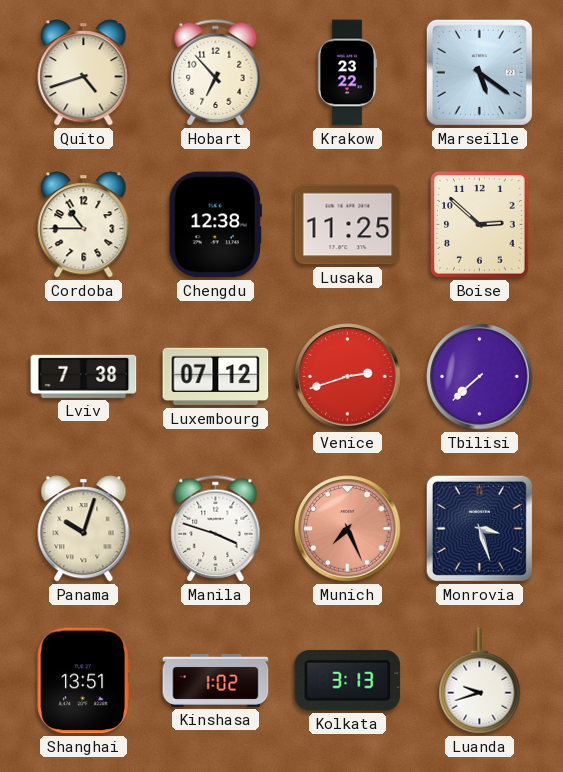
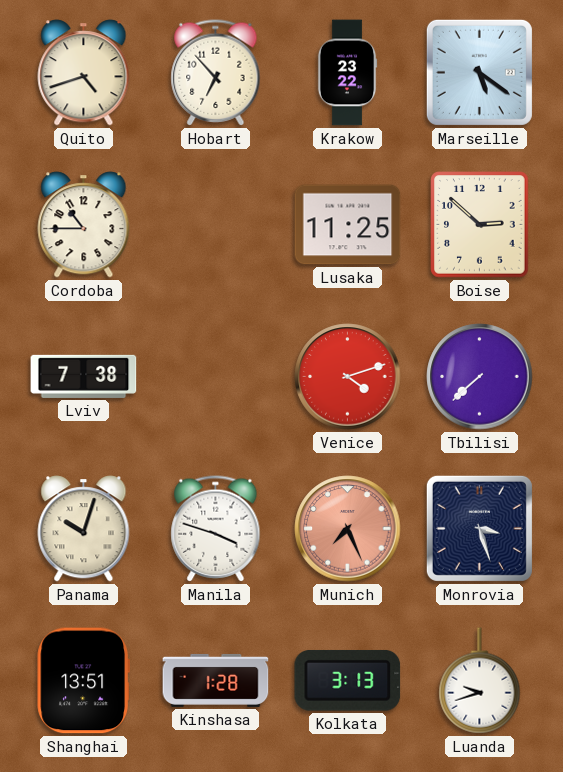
Chengdu: 12:38 -> none (215, 225)
Luxembourg: 07:12 -> none (216, 377)
Venice: 2:42 -> 4:12 (348, 377)
Kinshasa: 1:02 -> 1:28 (216, 680)
